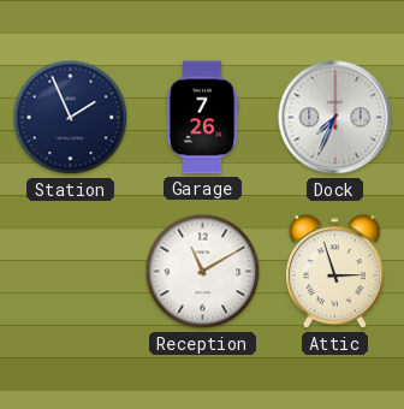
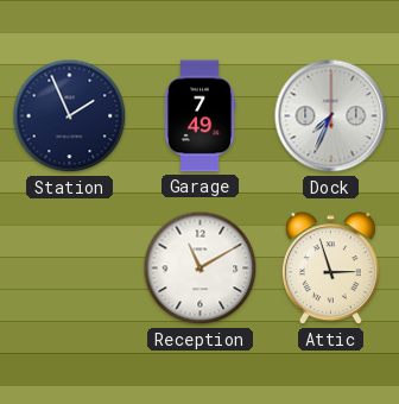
Garage: 7:26 -> 7:49 (199, 116)
